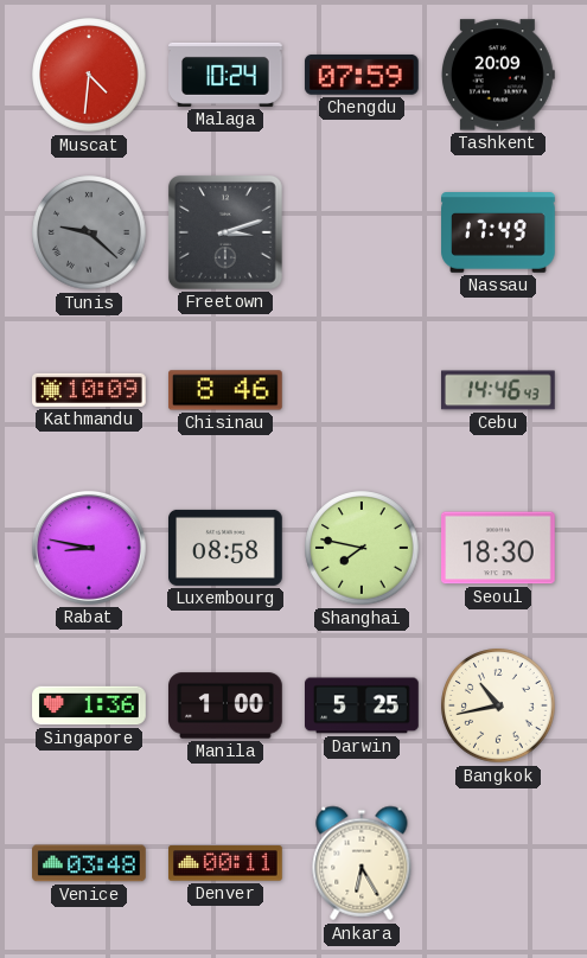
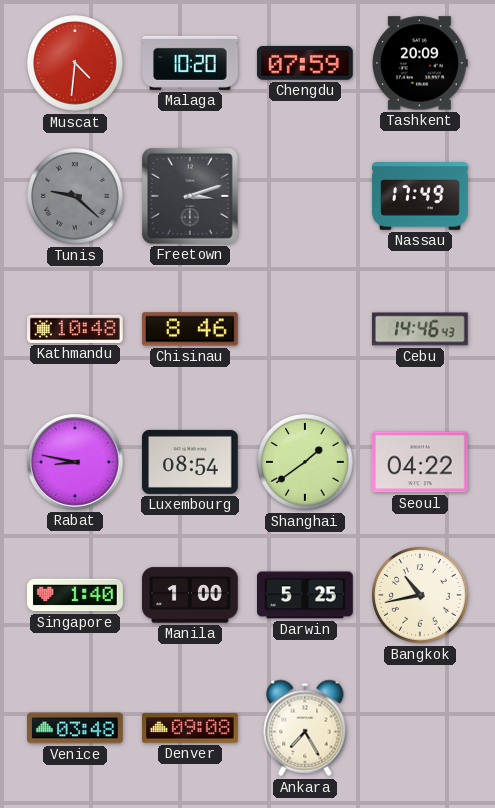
Malaga: 10:24 -> 10:20 (190, 63)
Kathmandu: 10:09 -> 10:48 (76, 329)
Luxembourg: 08:58 -> 08:54 (191, 462)
Shanghai: 7:47 -> 1:39 (305, 462)
Seoul: 18:30 -> 04:22 (421, 462)
Singapore: 1:36 -> 1:40 (75, 595)
Denver: 00:11 -> 09:08 (191, 728)
Ankara: 6:25 -> 7:25 (305, 728)
